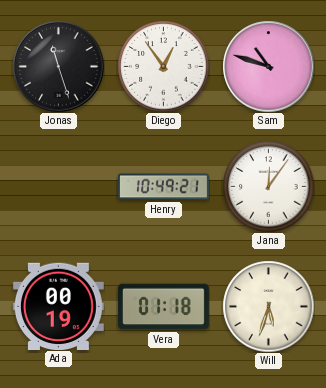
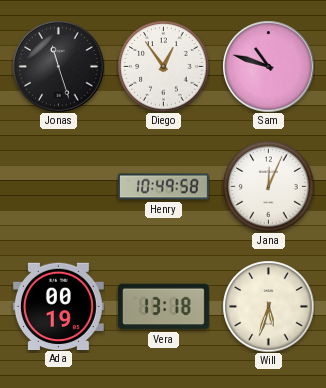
Henry: 10:49:21 -> 10:49:58 (163, 187)
Jana: 12:06 -> 12:04 (268, 186)
Vera: 01:18 -> 13:18 (163, 307)
